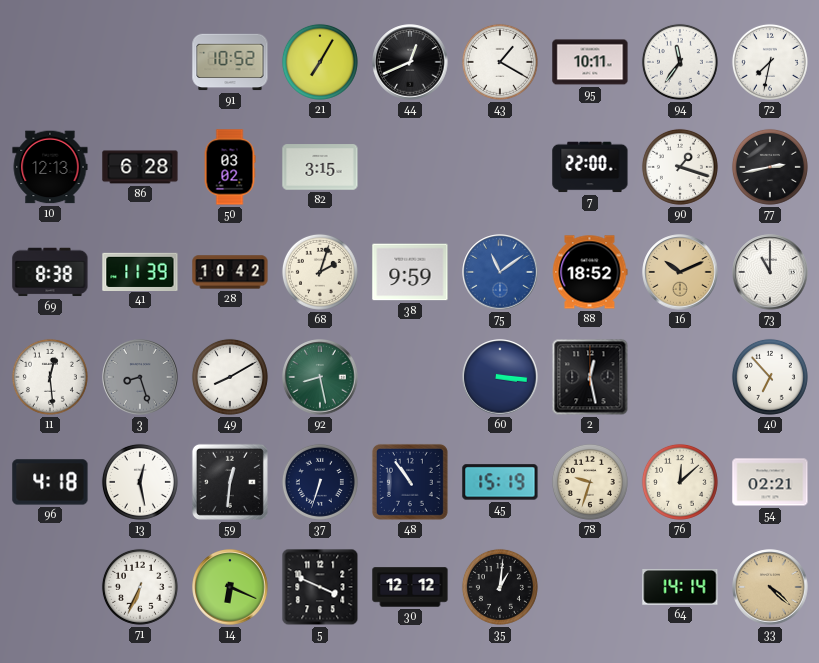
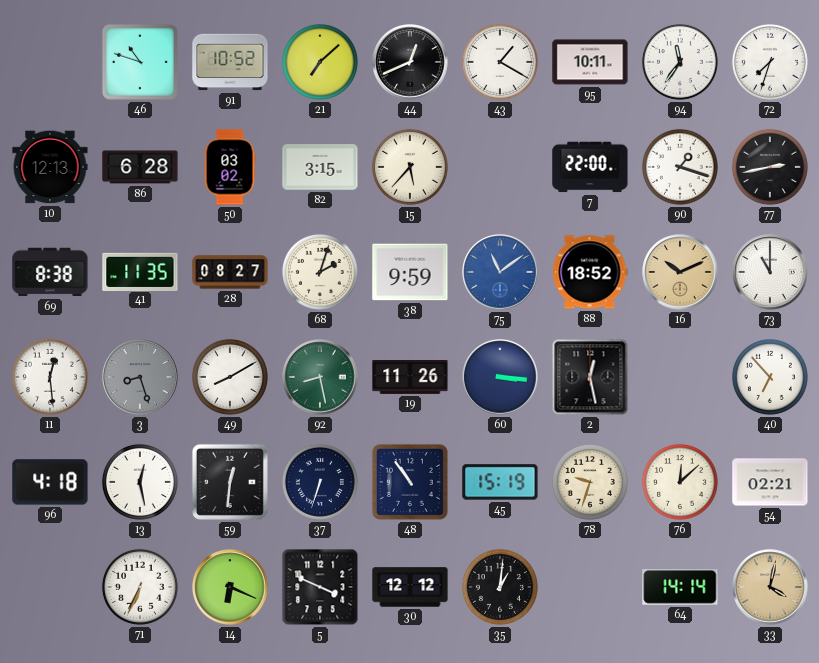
46: none -> 10:48 (140, 62)
21: 7:05 -> 7:08 (320, 62)
72: 7:32 -> 7:33 (770, 62)
15: none -> 5:37 (410, 167)
41: 11:39 -> 11:35 (140, 271)
28: 10:42 -> 08:27 (230, 272)
19: none -> 11:26 (410, 378)
33: 4:22 -> 4:02 (770, 587)
